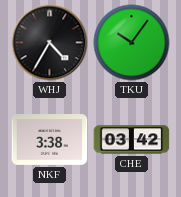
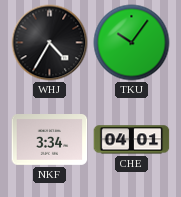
NKF: 3:38 -> 3:34 (50, 140)
CHE: 03:42 -> 04:01 (132, 140)
